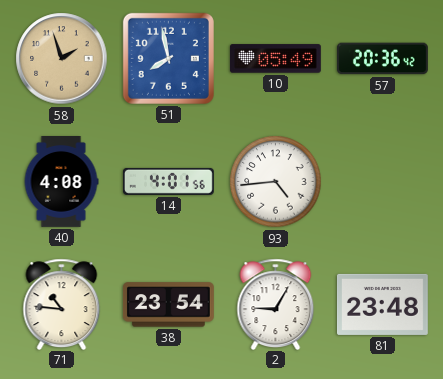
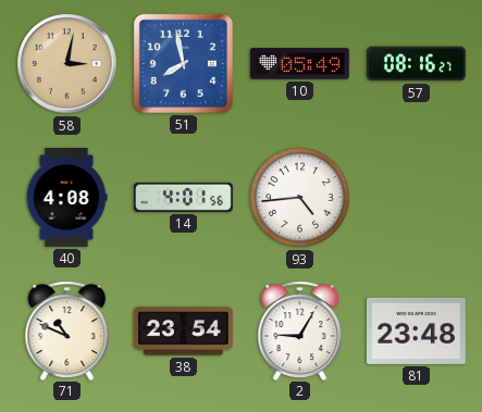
58: 1:57 -> 3:02 (67, 64)
57: 20:36 -> 08:16 (416, 64)
71: 10:46 -> 10:49 (67, 330)
